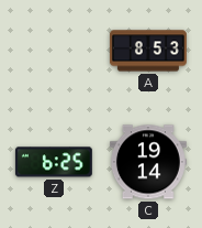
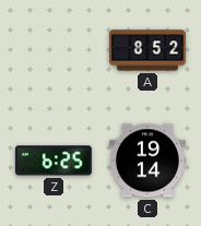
A: 8:53 -> 8:52 (147, 50)
